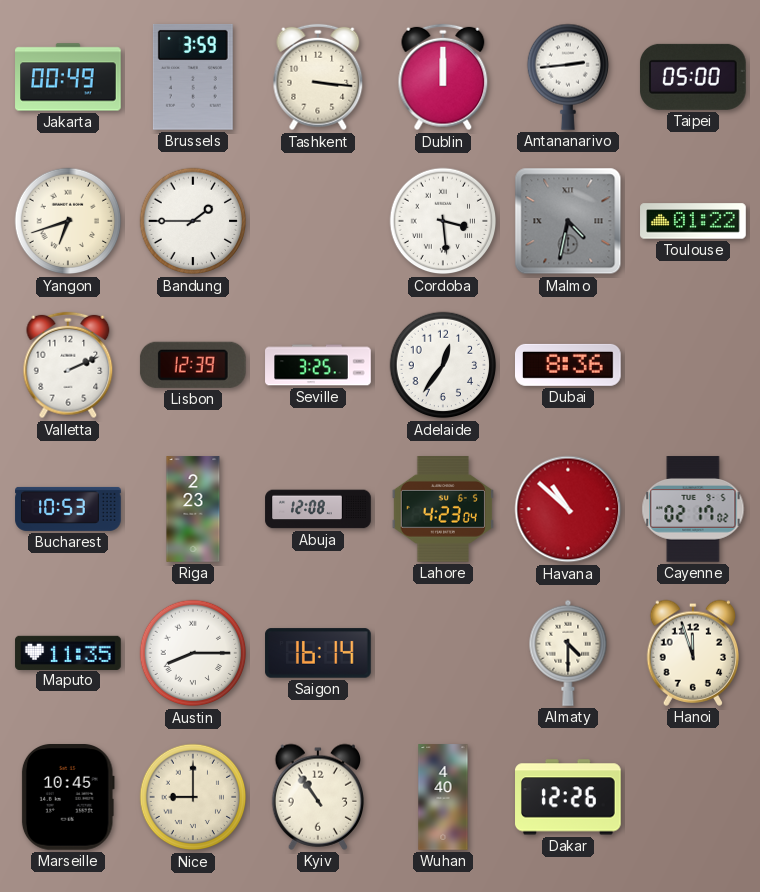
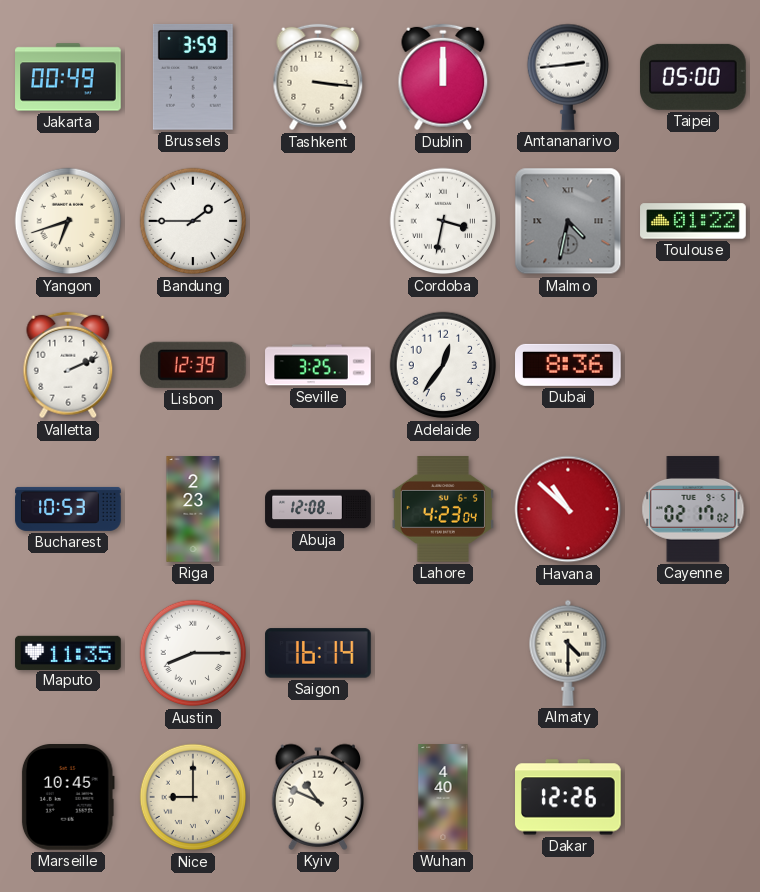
Cordoba: 3:29 -> 3:32 (443, 221)
Hanoi: 11:57 -> none (693, 653)
Kyiv: 10:54 -> 10:49 (318, 797)
